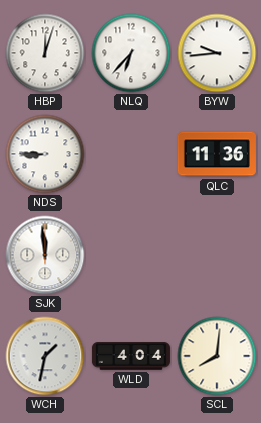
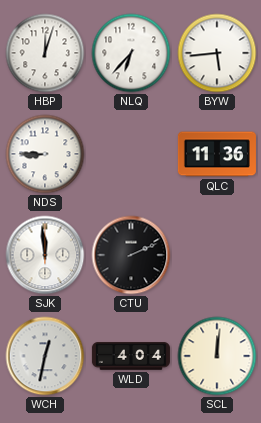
BYW: 9:44 -> 5:44 (217, 53)
CTU: none -> 2:11 (131, 255)
WCH: 1:32 -> 12:32 (45, 356)
SCL: 8:01 -> 12:01 (217, 356)
